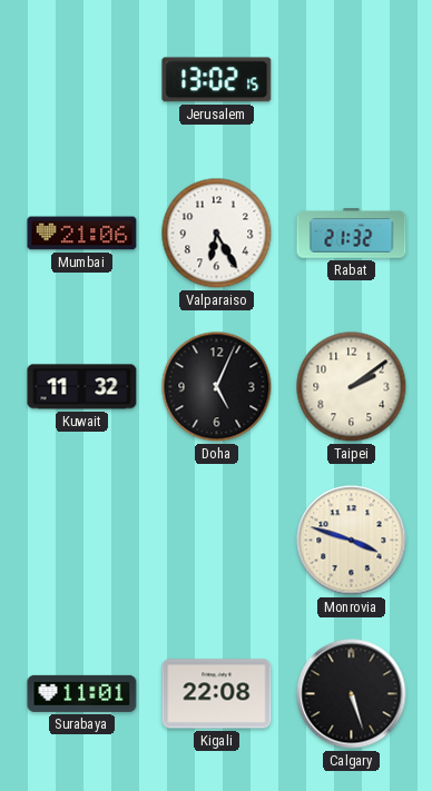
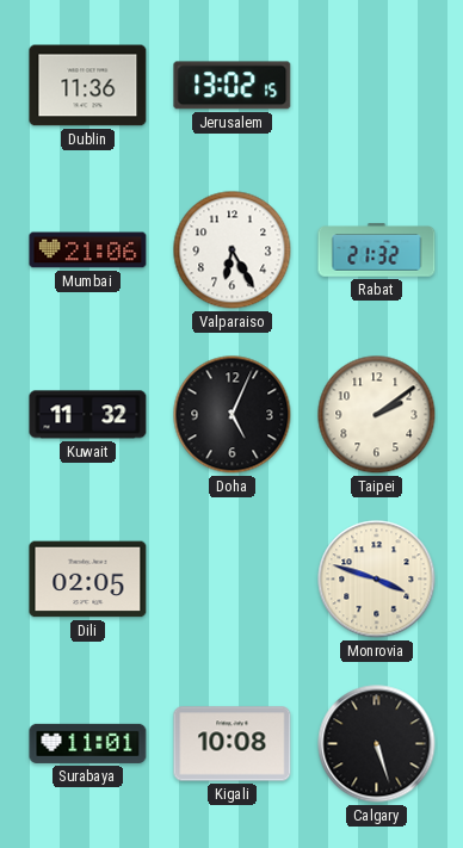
Dublin: none -> 11:36 (88, 86)
Dili: none -> 02:05 (88, 580)
Kigali: 22:08 -> 10:08 (233, 744)
